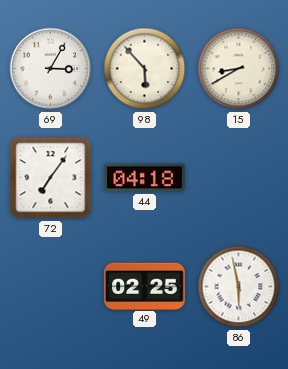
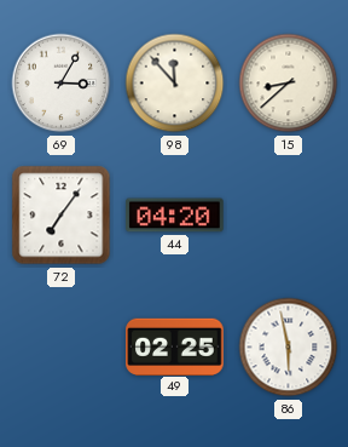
98: 5:53 -> 11:53 (175, 84)
15: 8:40 -> 8:38 (289, 84)
44: 04:18 -> 04:20 (175, 216)
